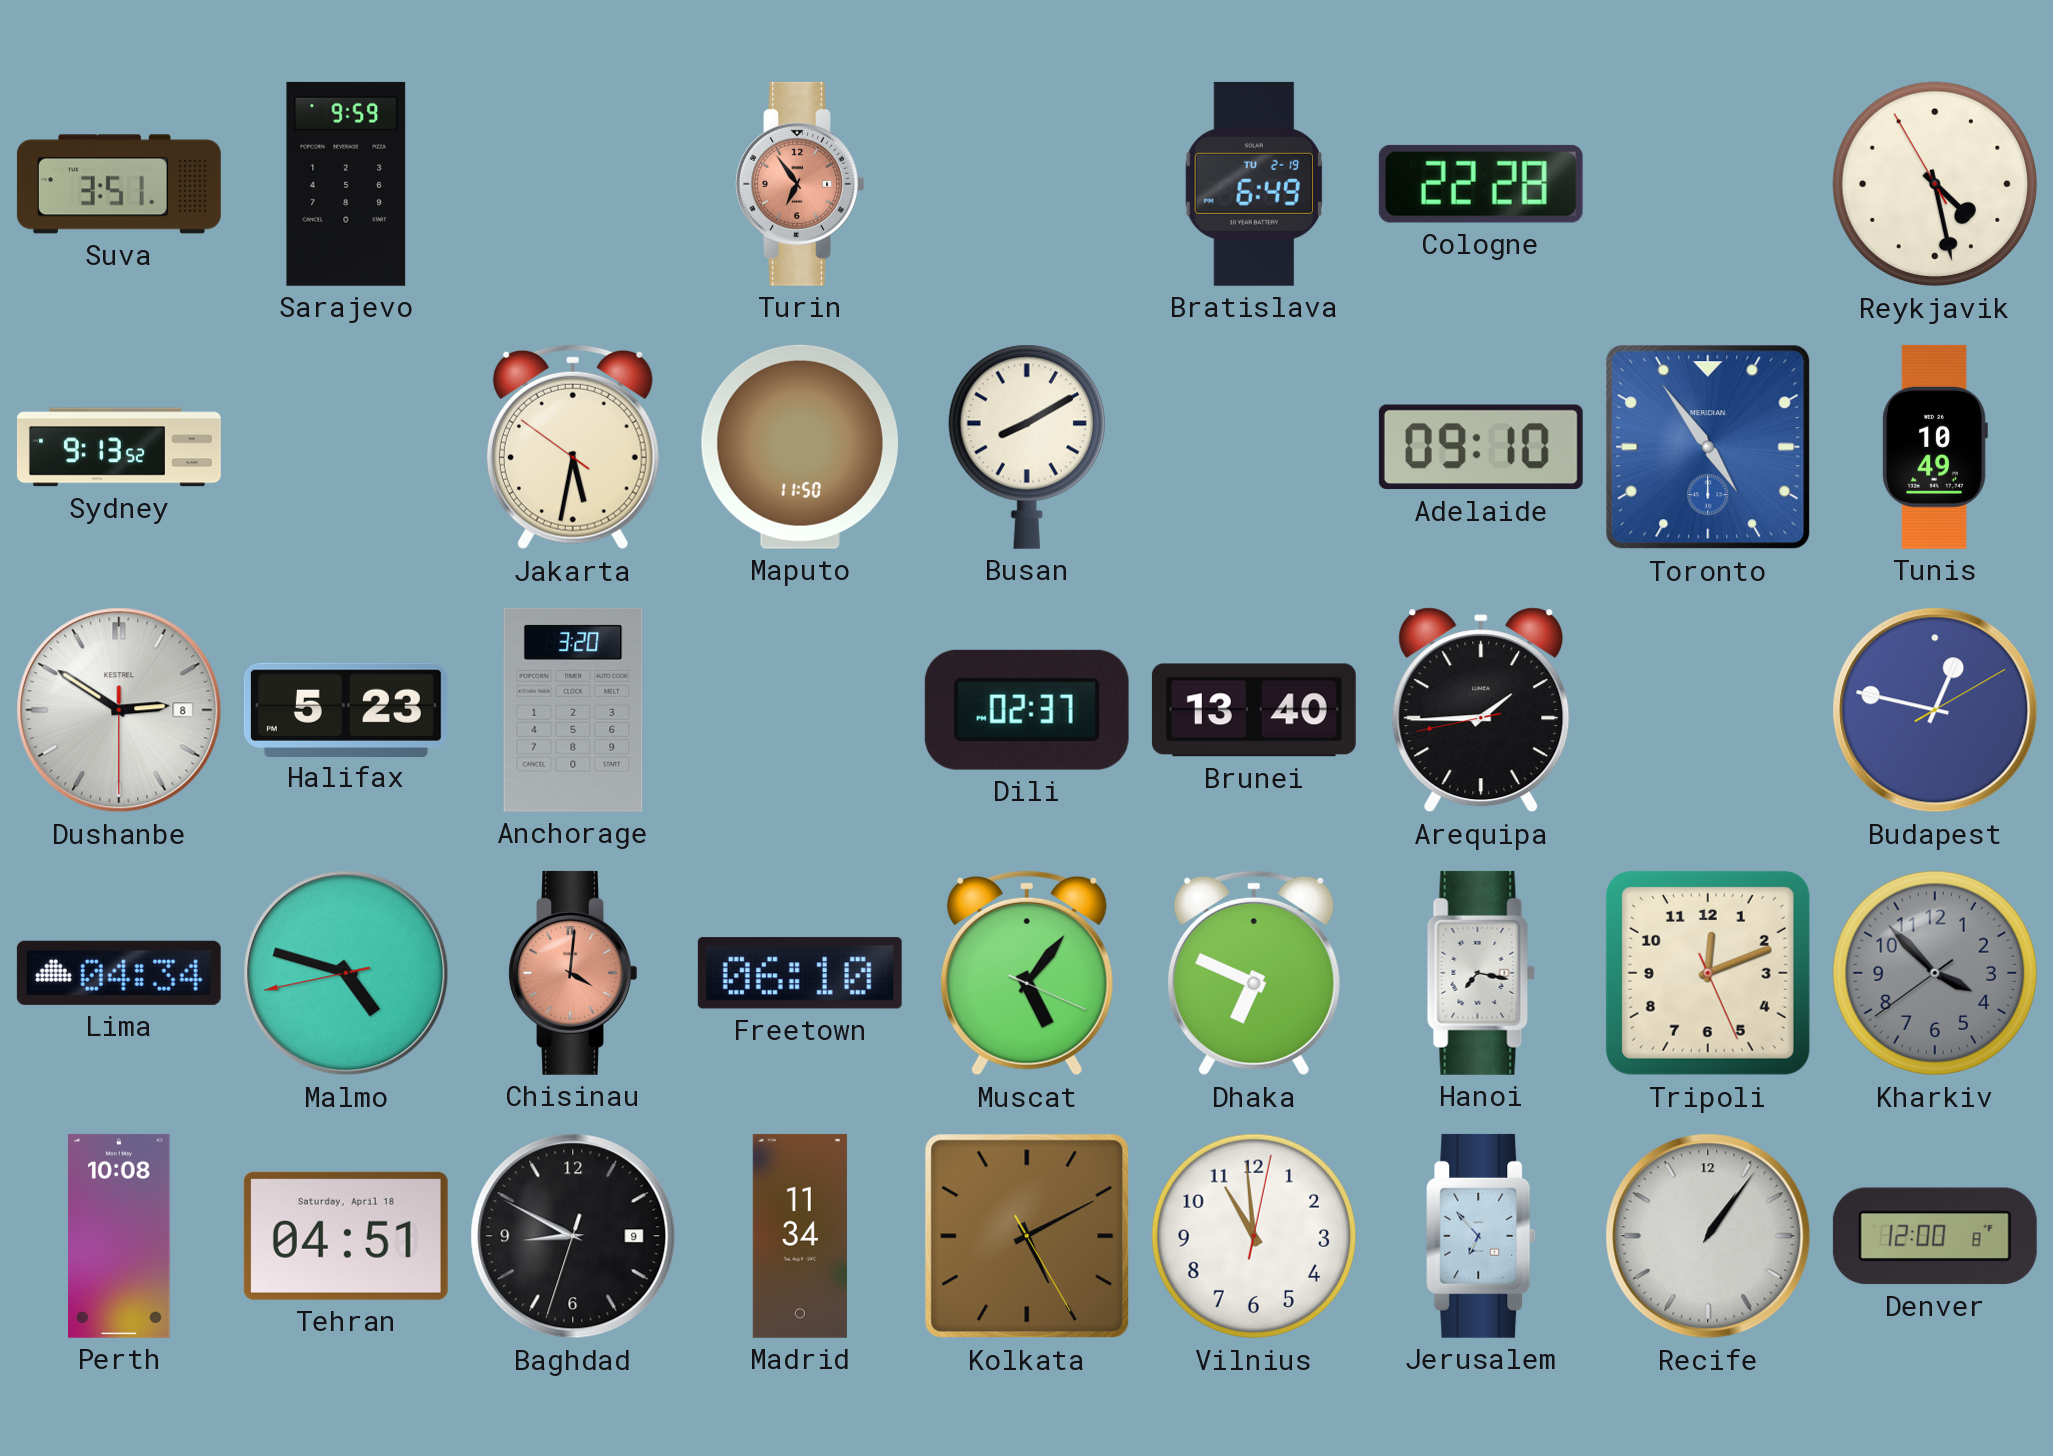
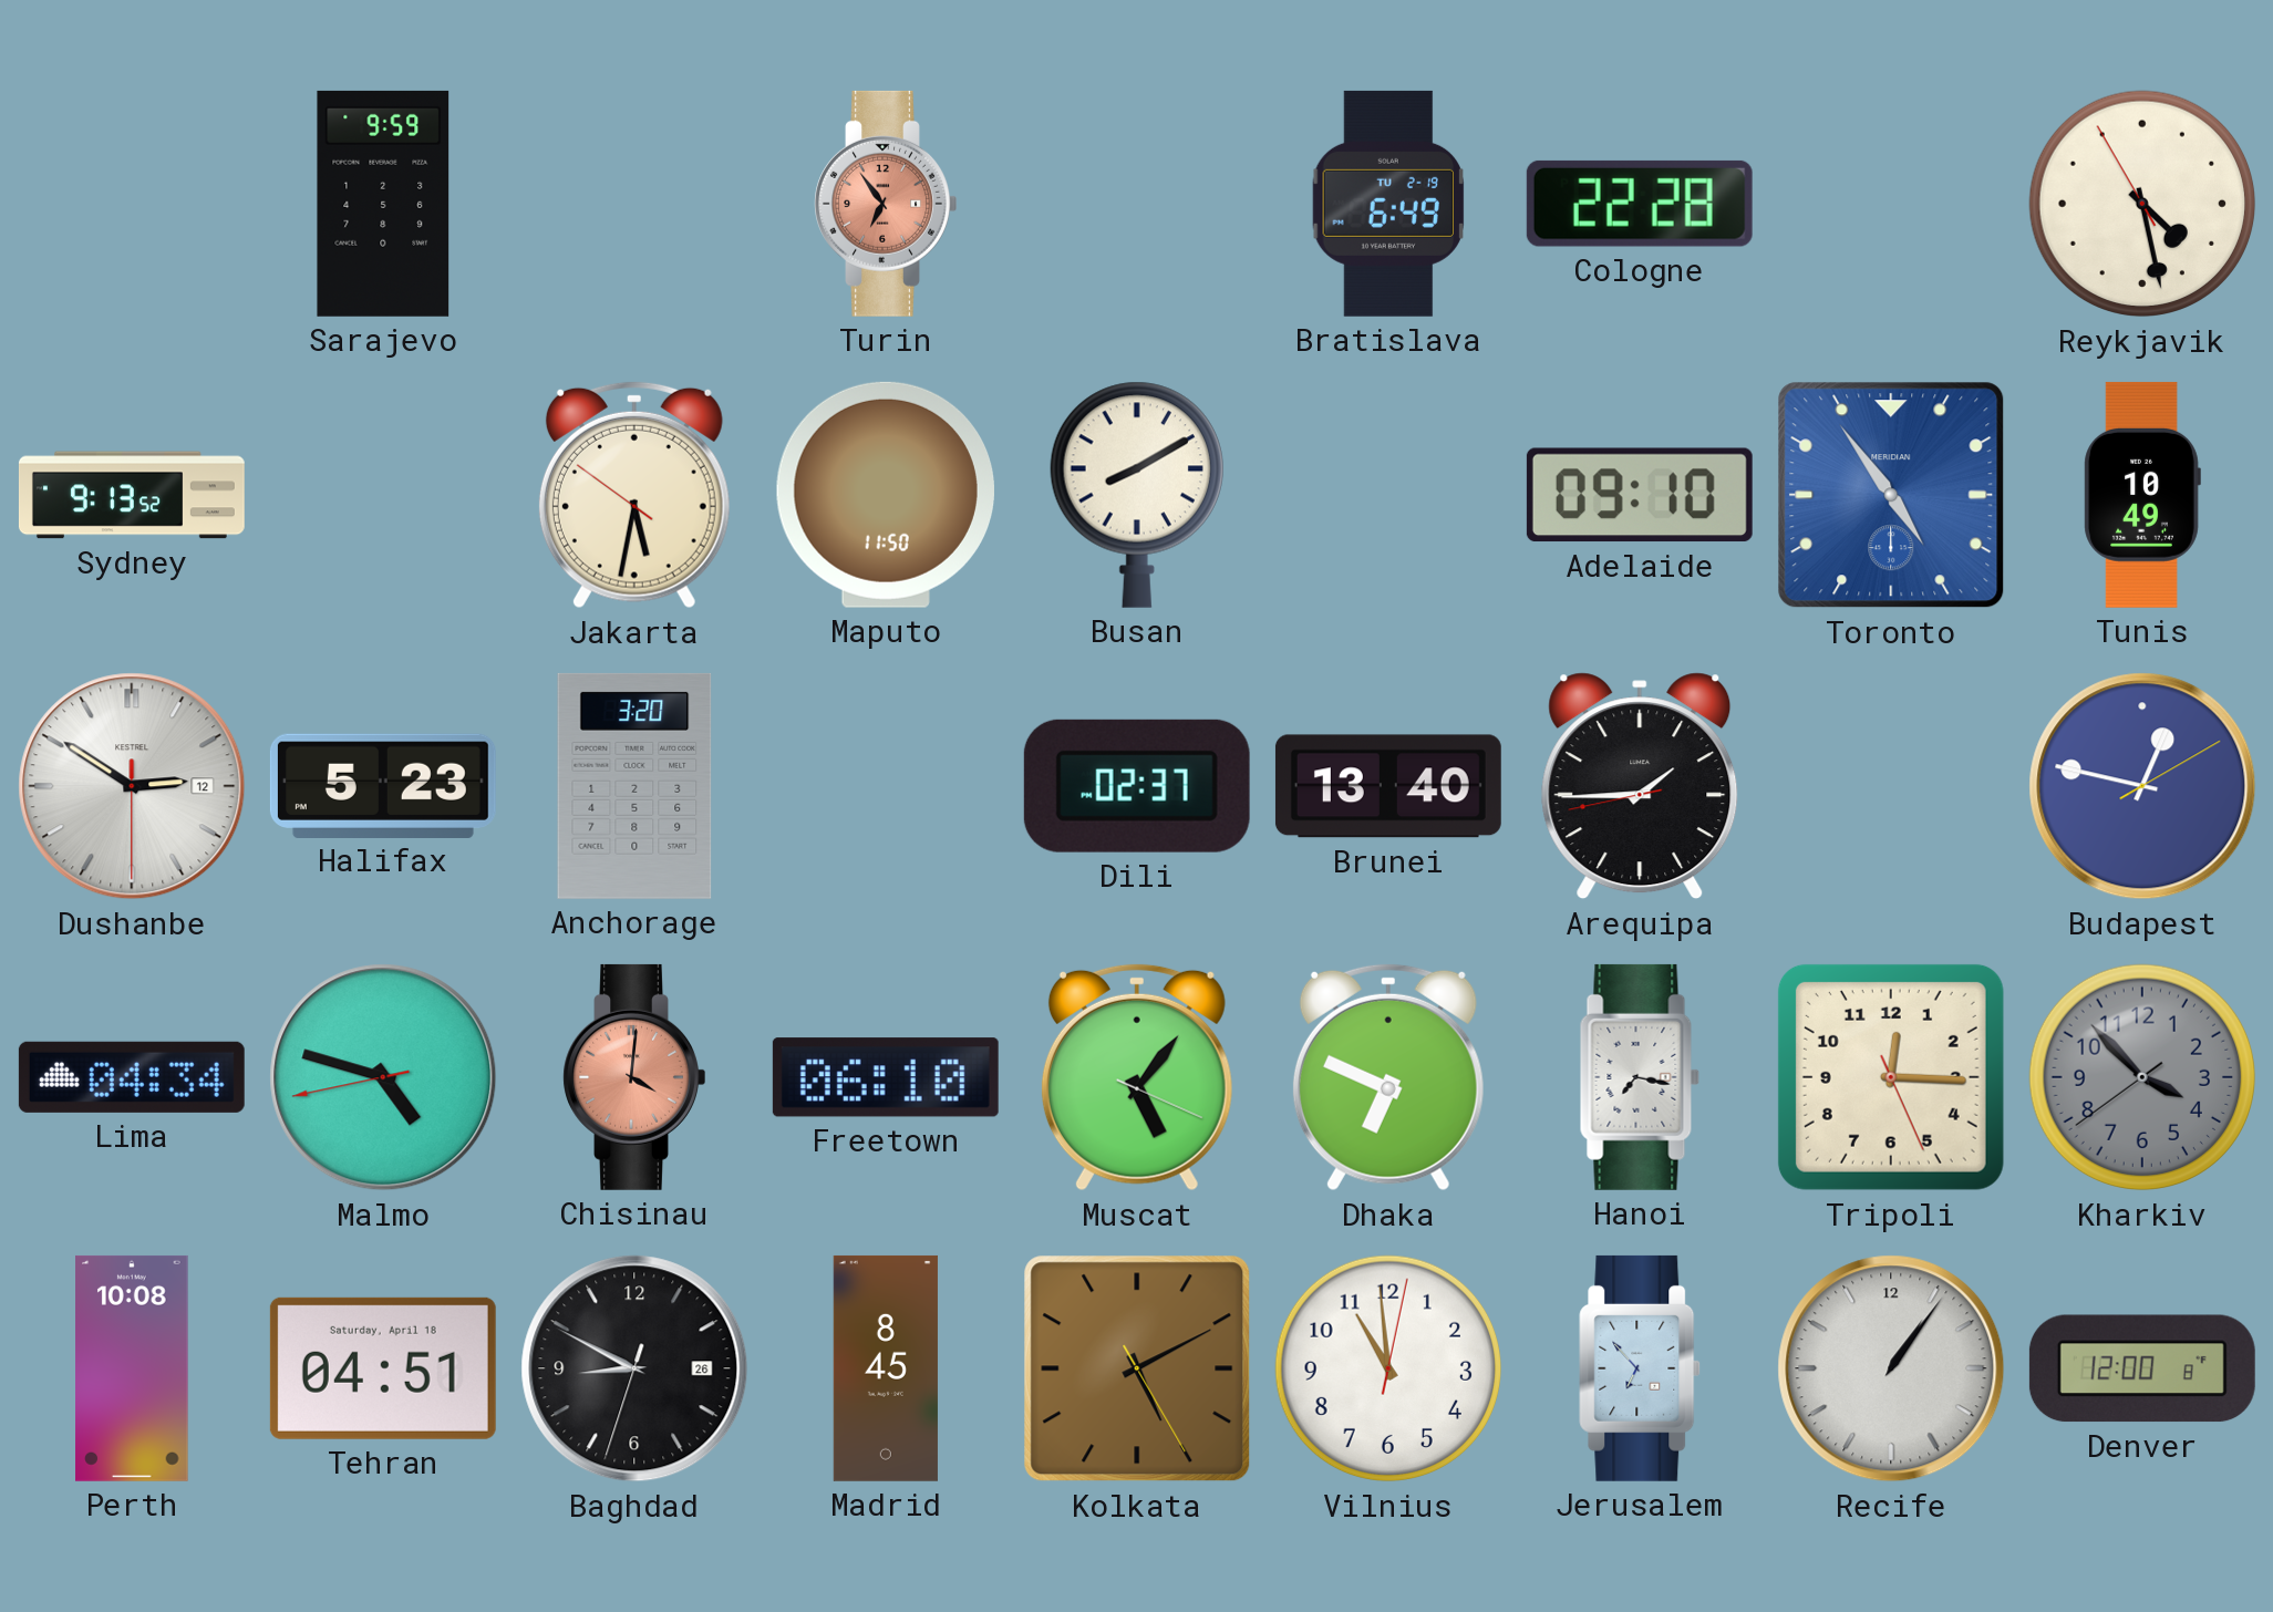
Suva: 3:51 -> none (119, 184)
Dushanbe date: 8 -> 12 (132, 786)
Tripoli: 12:11 -> 12:15 (1891, 1077)
Baghdad date: 9 -> 26 (634, 1368)
Madrid: 11:34 -> 8:45 (886, 1368)
